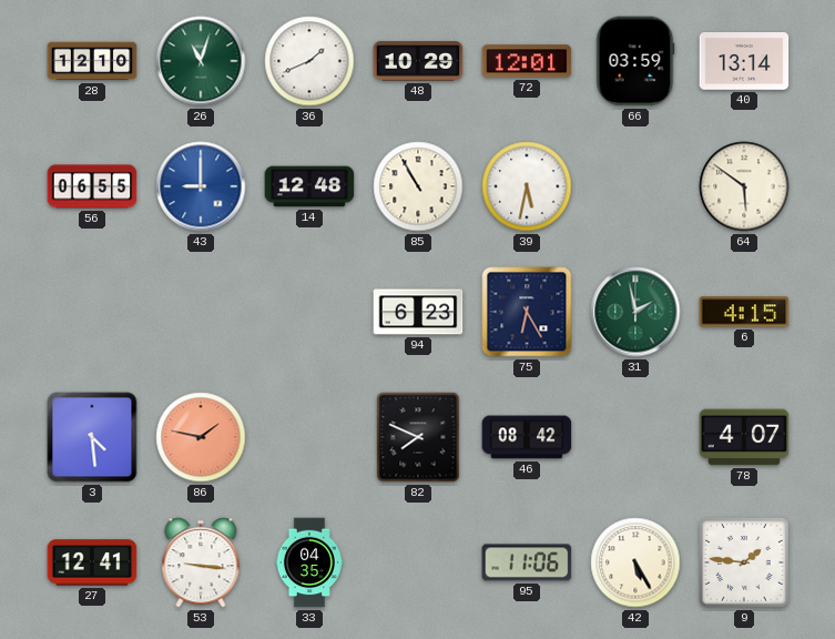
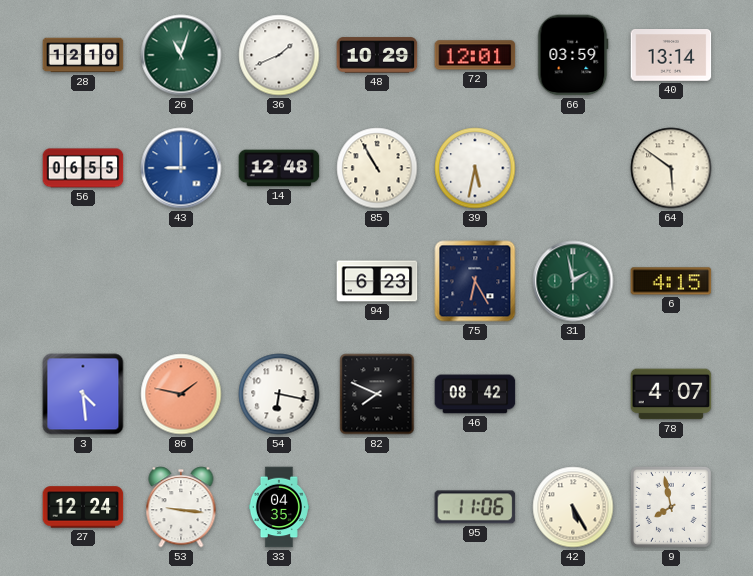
54: none -> 6:17 (279, 394)
27: 12:41 -> 12:24 (83, 507)
9: 1:46 -> 7:58 (671, 507)
